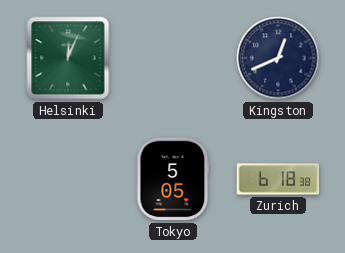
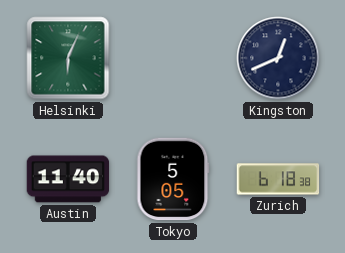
Helsinki: 12:04 -> 6:04 (68, 58)
Austin: none -> 11:40 (68, 179)
